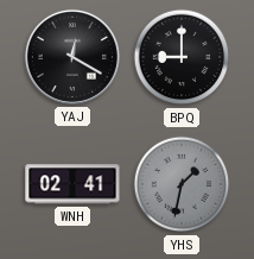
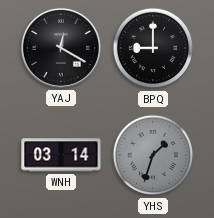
WNH: 02:41 -> 03:14 (61, 155)
YHS: 1:32 -> 1:33 (153, 155)
